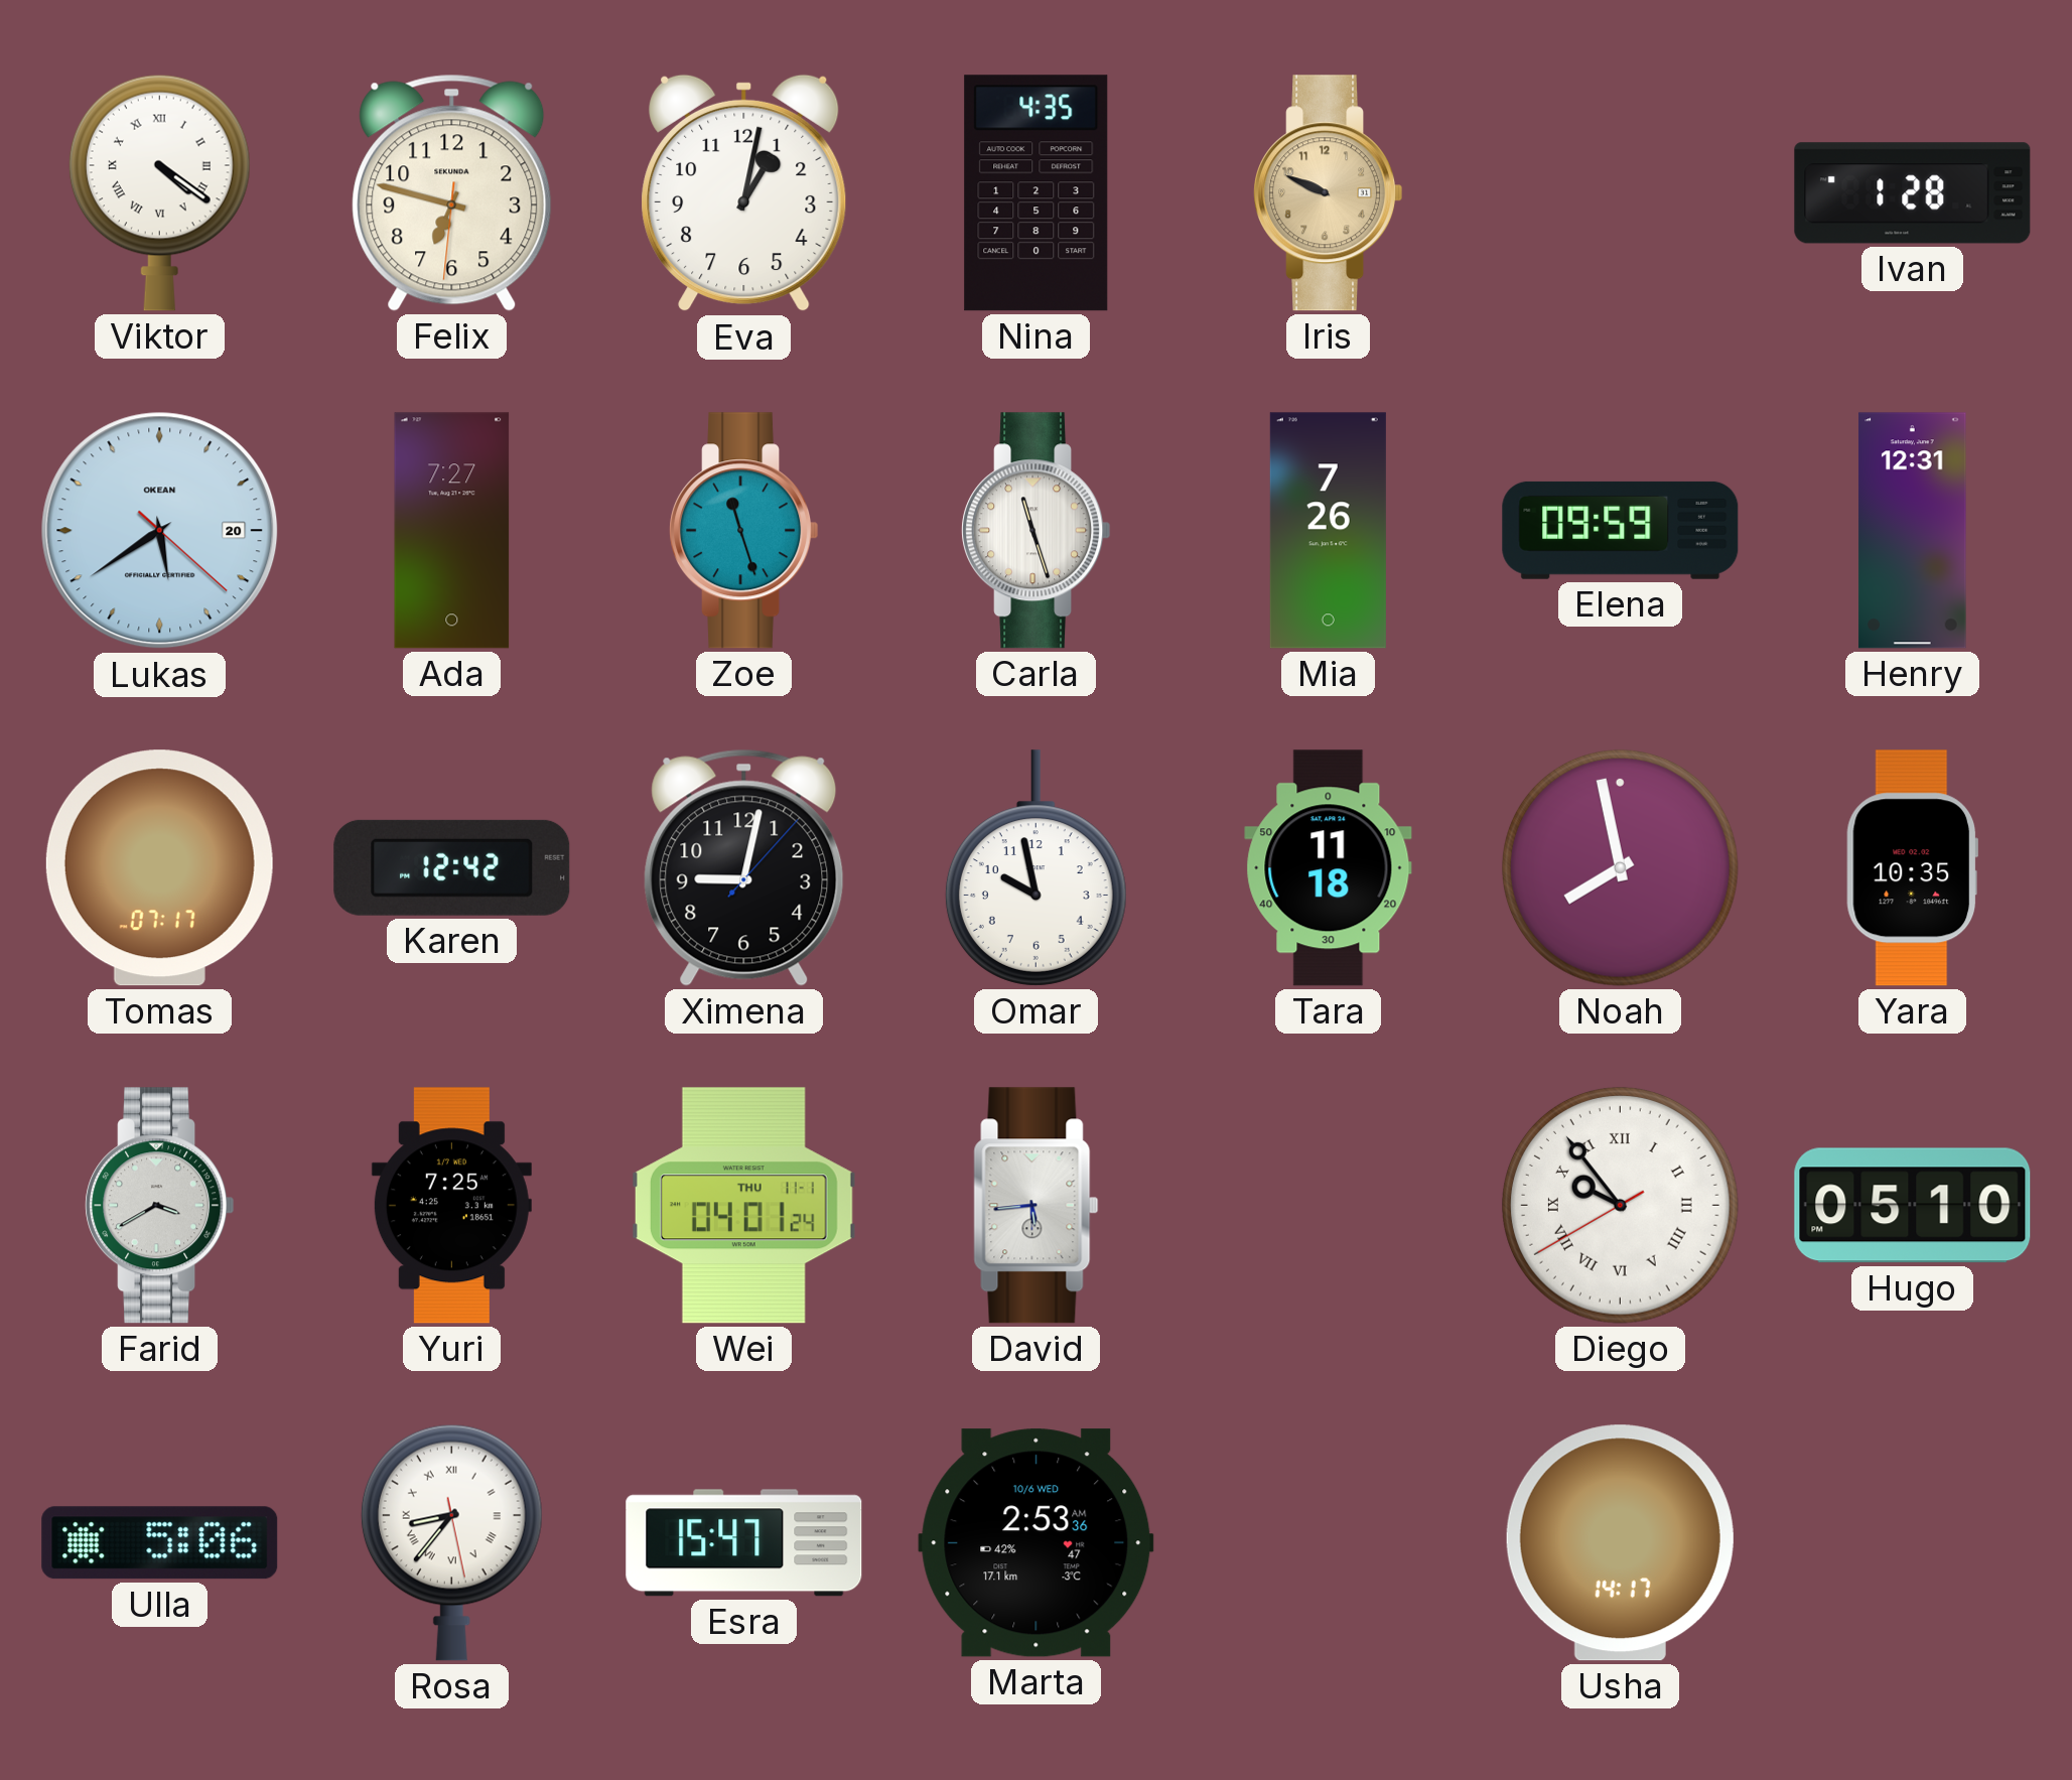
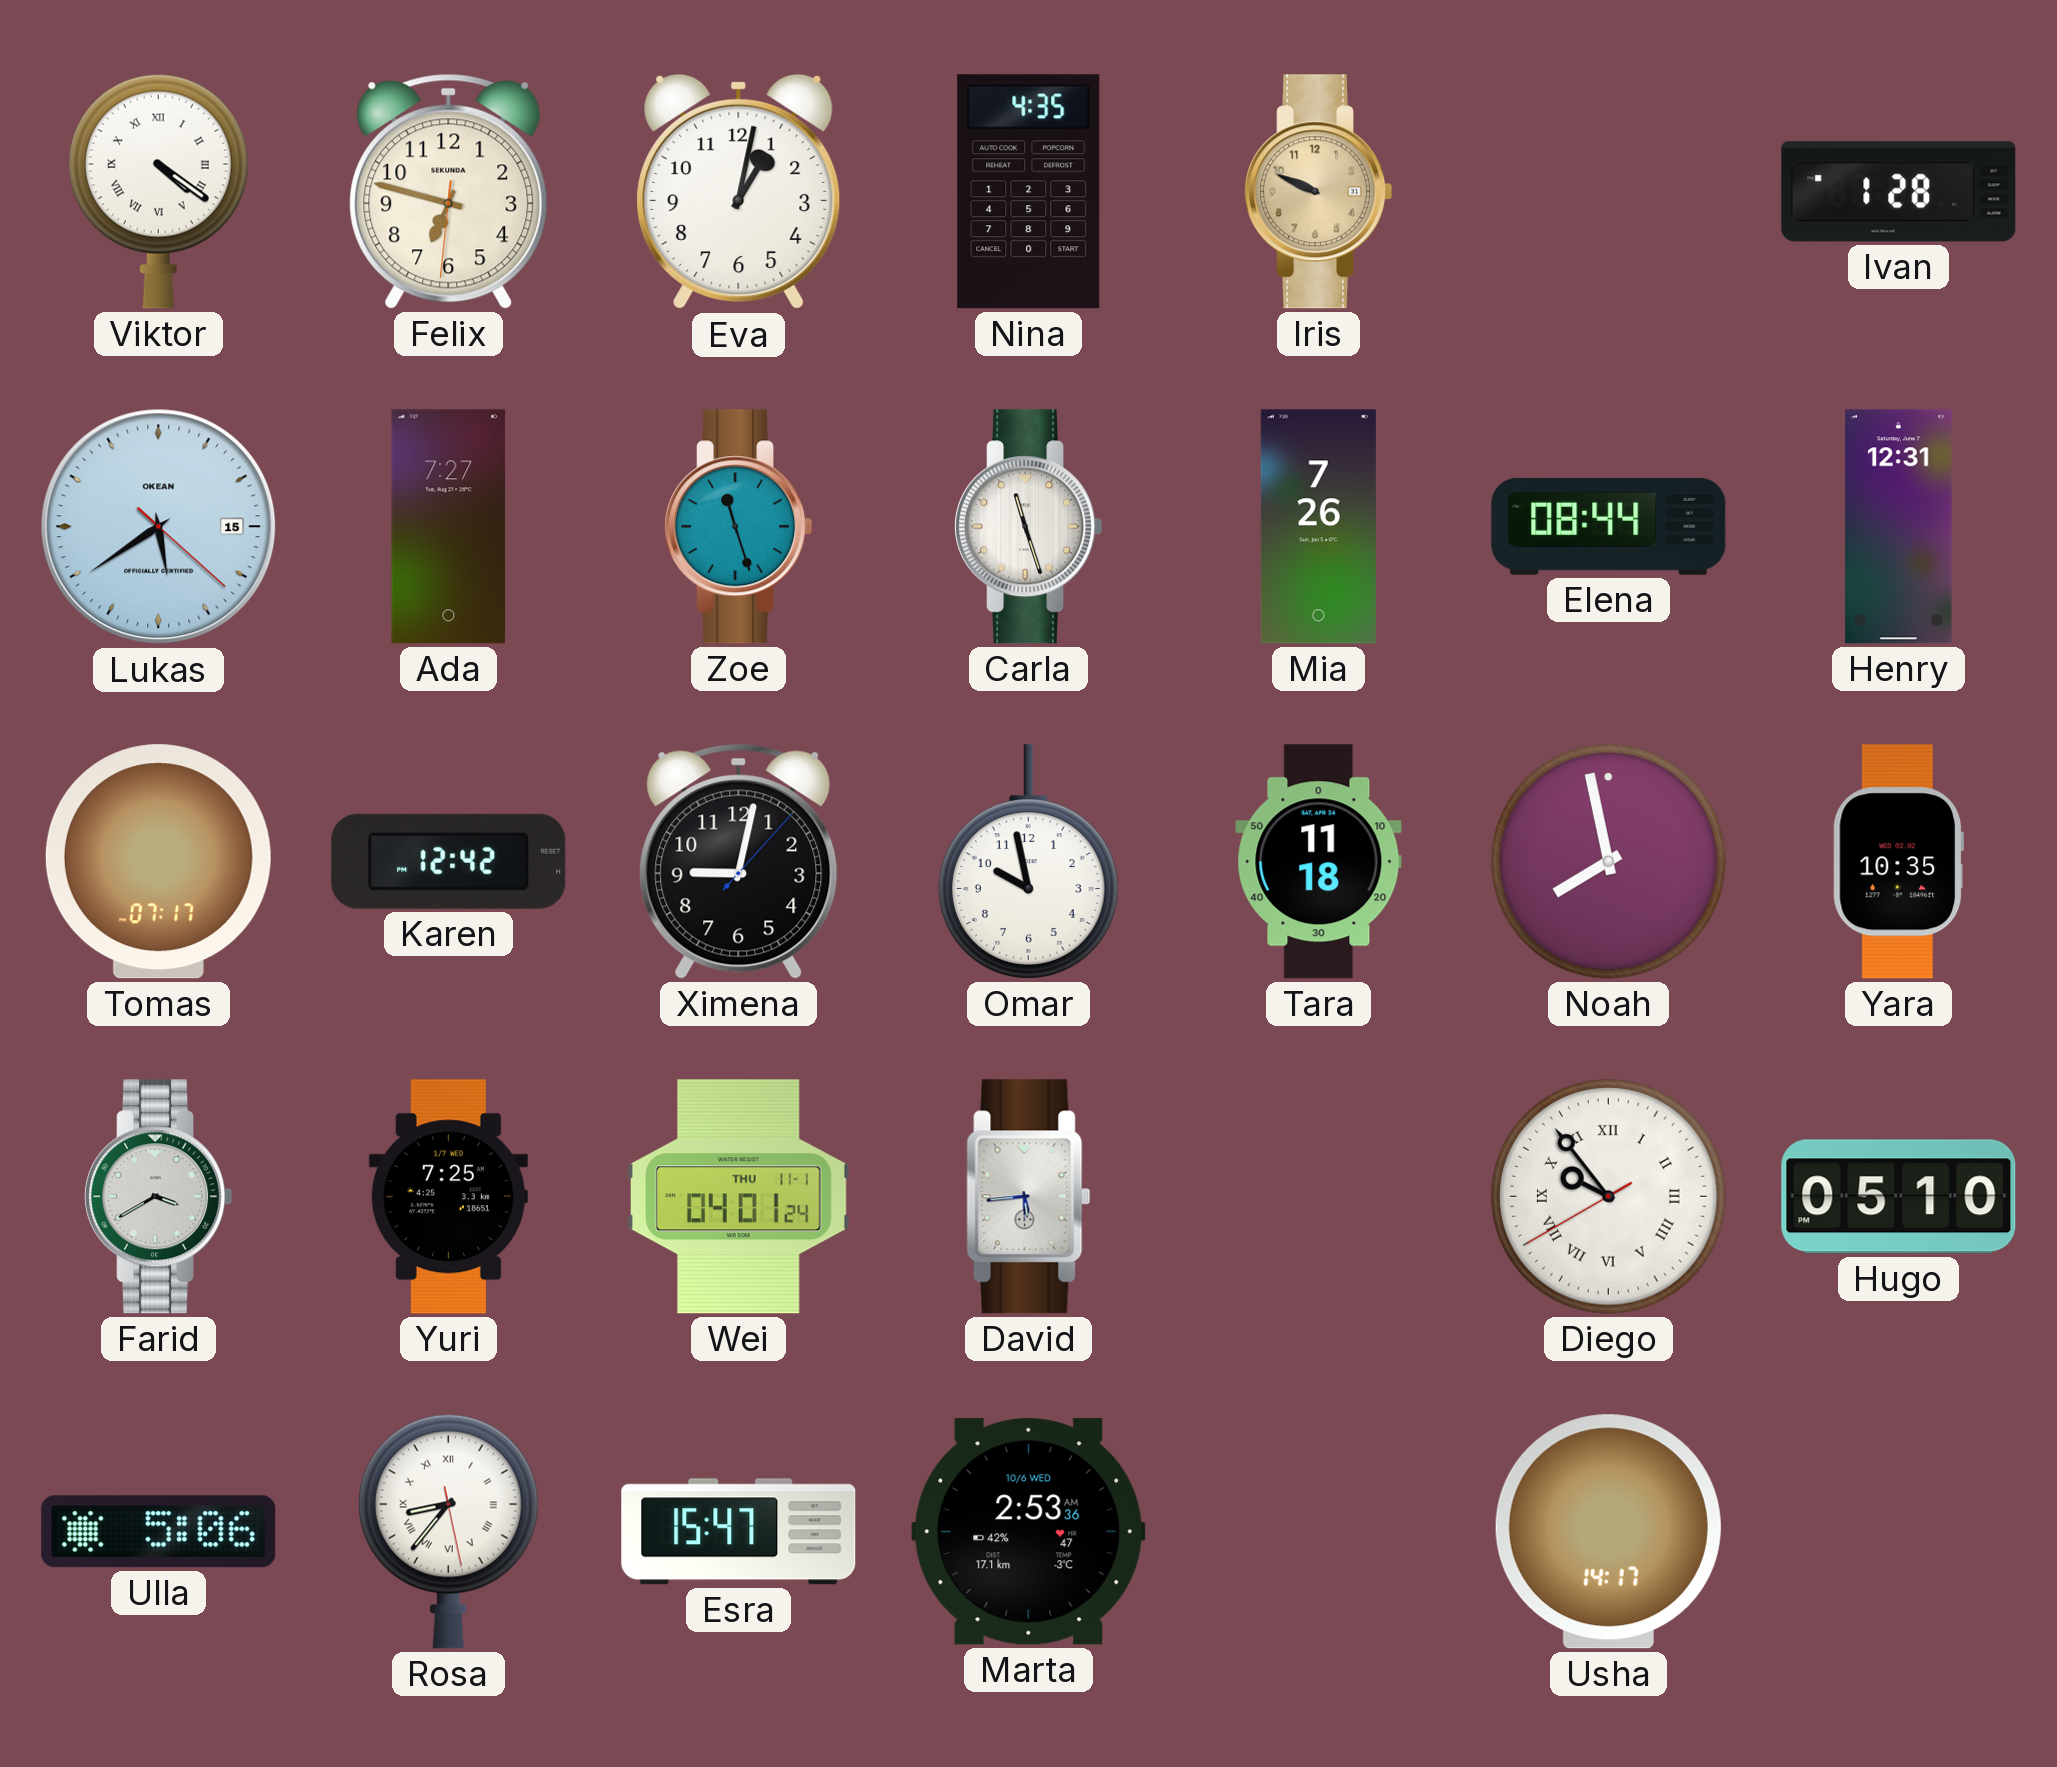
Lukas date: 20 -> 15 (159, 527)
Elena: 09:59 -> 08:44 (1609, 526)
